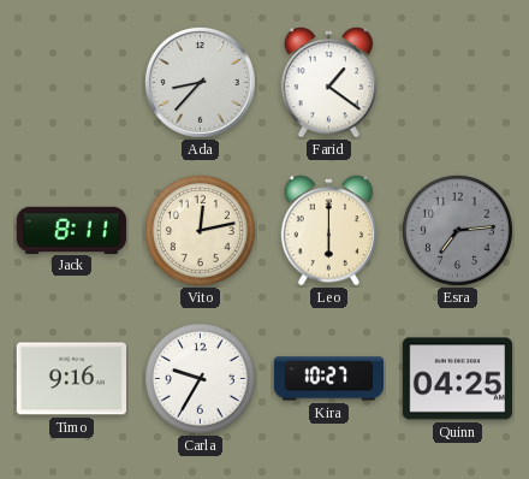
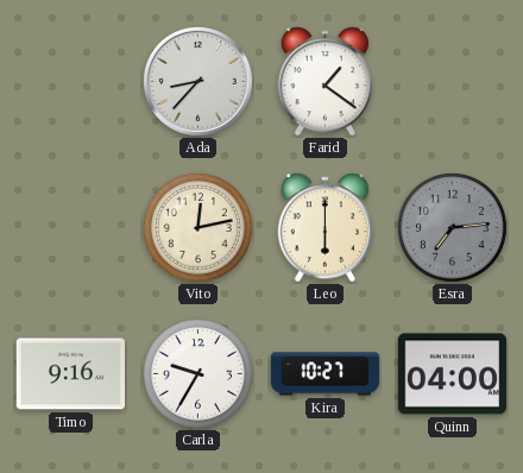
Jack: 8:11 -> none (72, 230)
Quinn: 04:25 -> 04:00 (452, 374)
